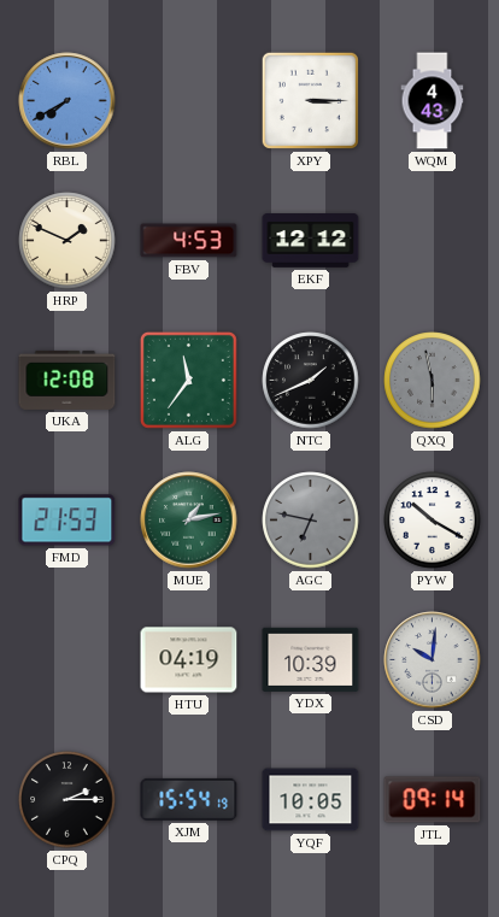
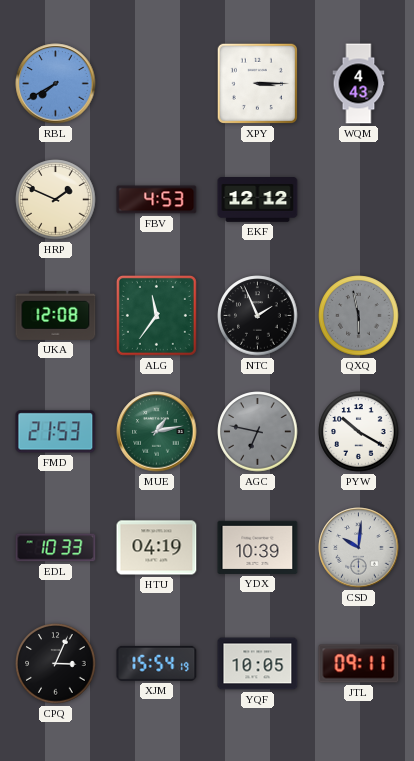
NTC: 1:41 -> 1:56 (258, 316)
EDL: none -> 10:33 (56, 548)
CPQ: 2:15 -> 3:04 (56, 664)
JTL: 09:14 -> 09:11 (359, 664)
